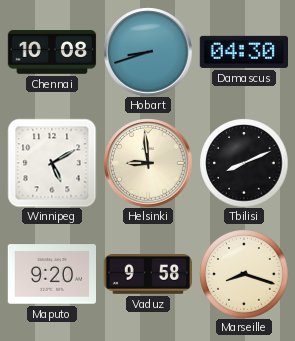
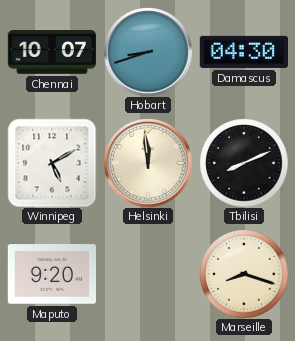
Chennai: 10:08 -> 10:07 (52, 52)
Helsinki: 8:59 -> 11:59 (148, 163)
Vaduz: 9:58 -> none (147, 275)
